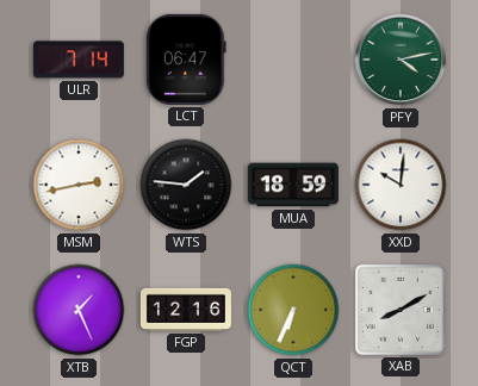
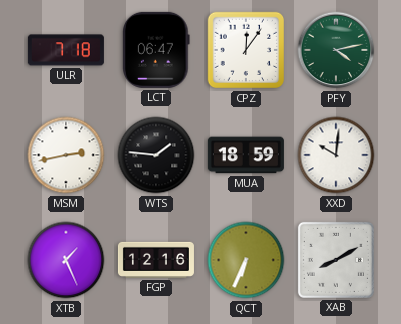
ULR: 7:14 -> 7:18 (66, 50)
CPZ: none -> 12:06 (246, 50)
